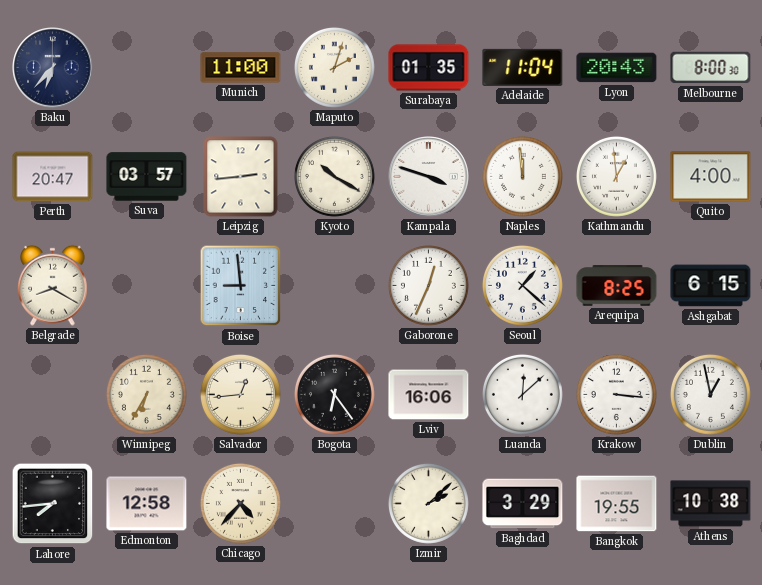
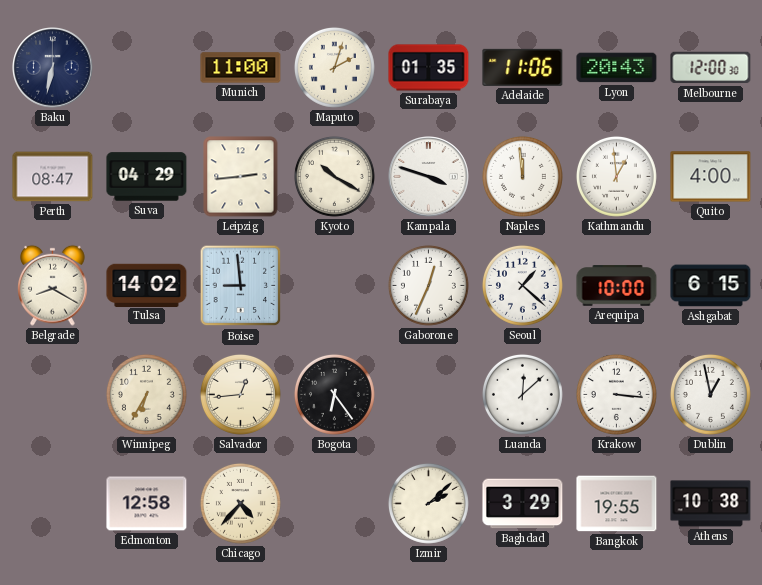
Baku: 6:37 -> 6:32 (53, 68)
Adelaide: 11:04 -> 11:06 (523, 67)
Melbourne: 8:00 -> 12:00 (711, 68)
Perth: 20:47 -> 08:47 (53, 177)
Suva: 03:57 -> 04:29 (147, 177)
Tulsa: none -> 14:02 (147, 285)
Arequipa: 8:25 -> 10:00 (617, 286)
Lviv: 16:06 -> none (429, 395)
Lahore: 7:44 -> none (53, 504)
